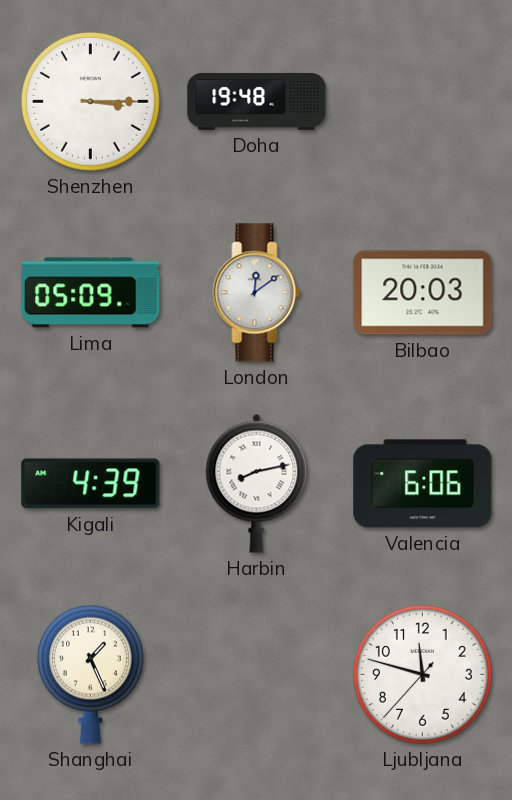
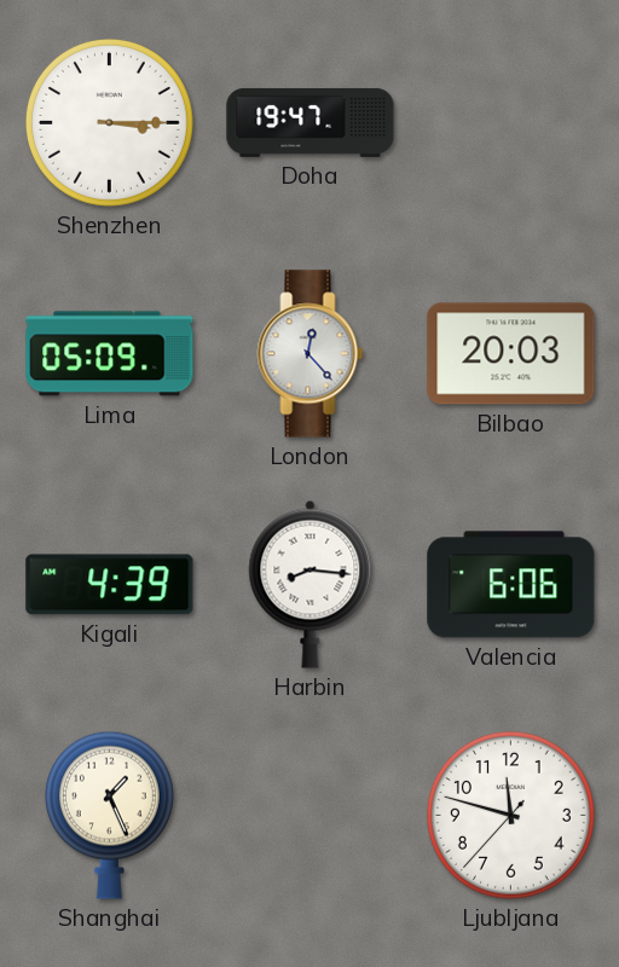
Doha: 19:48 -> 19:47 (311, 122)
London: 12:09 -> 12:23 (311, 354)
Harbin: 8:13 -> 8:16 (311, 584)
